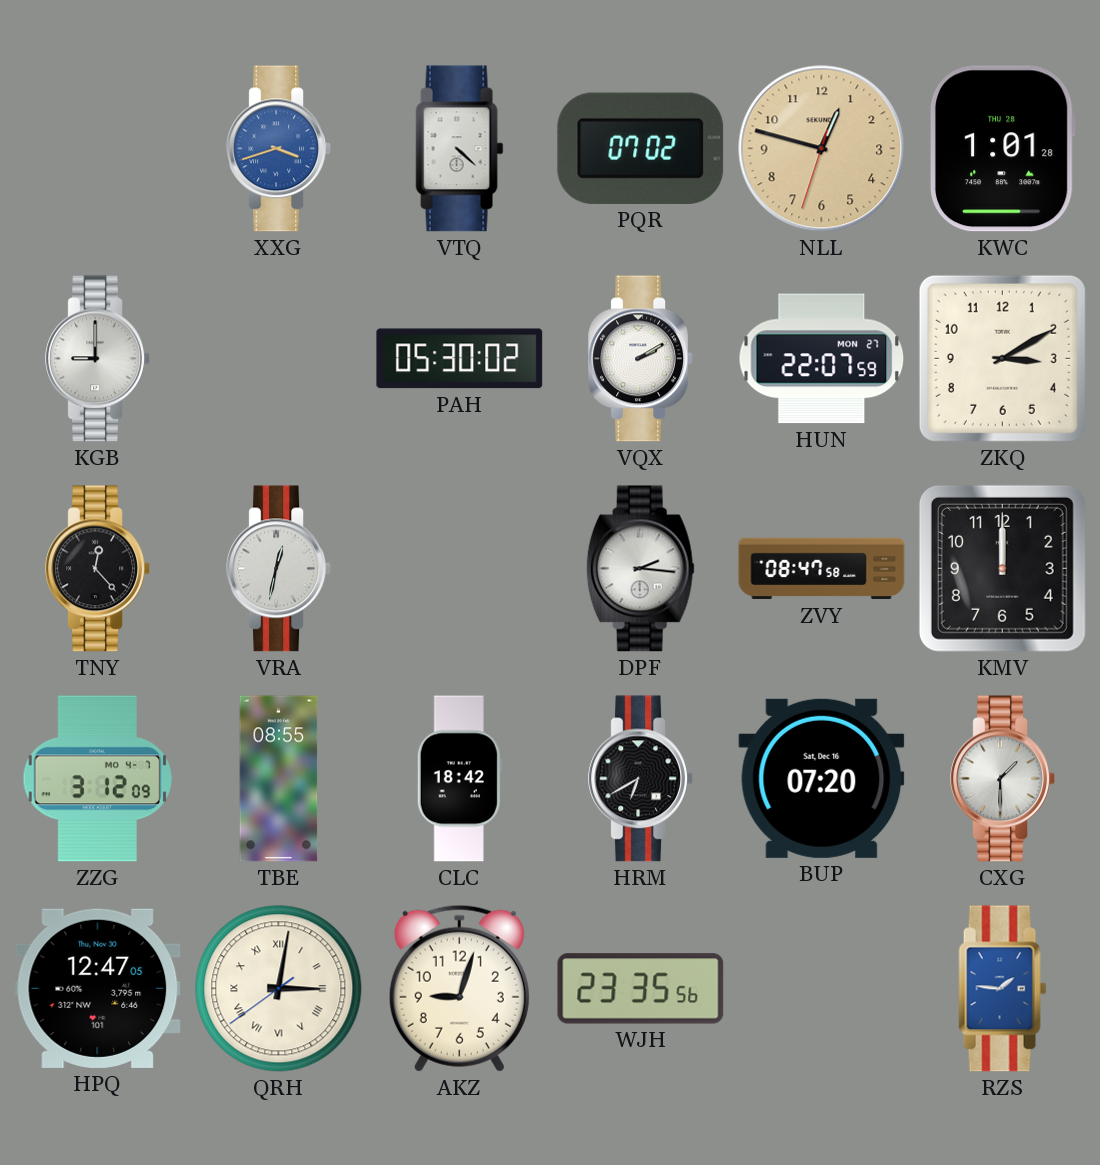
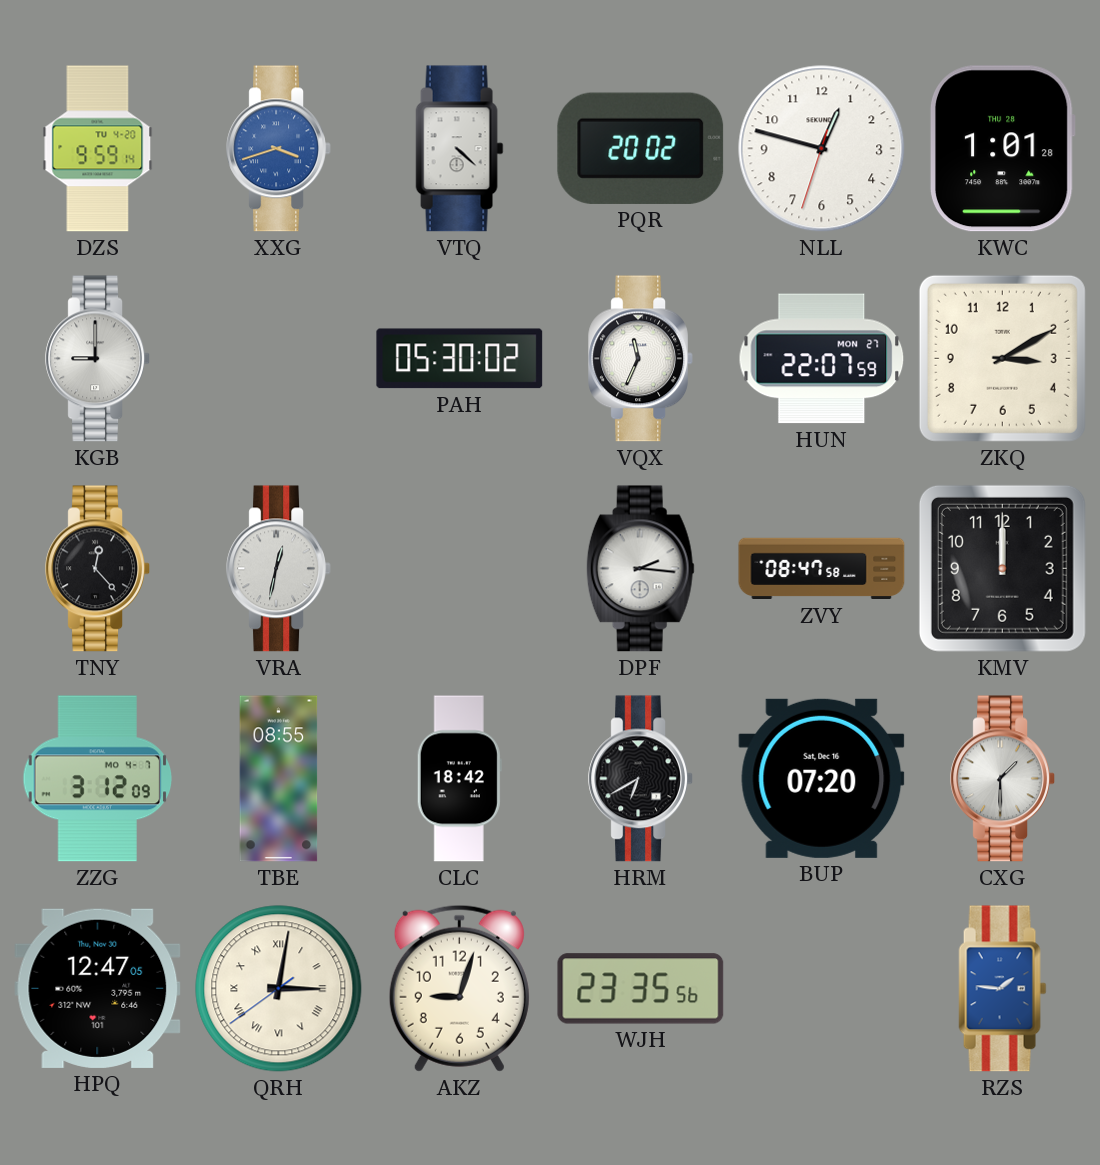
DZS: none -> 9:59 (98, 149)
PQR: 07:02 -> 20:02 (641, 148)
NLL dial: champagne -> white (822, 149)
VQX: 2:10 -> 11:34 (640, 359)
